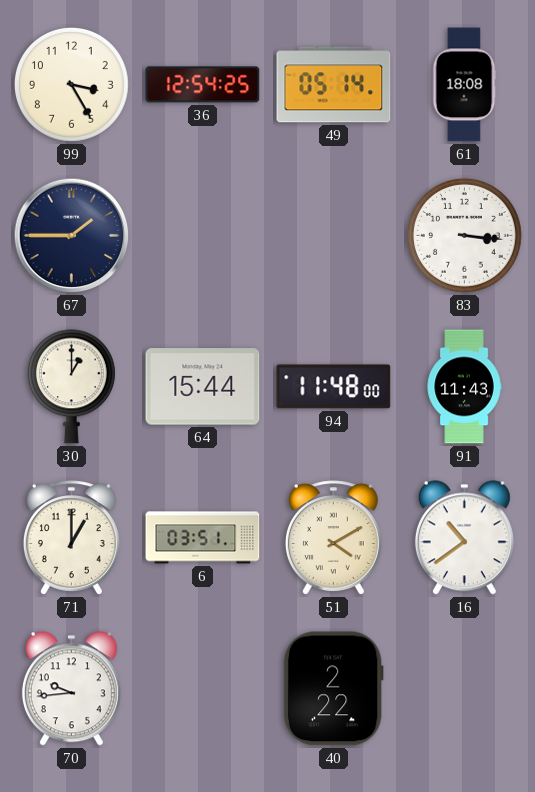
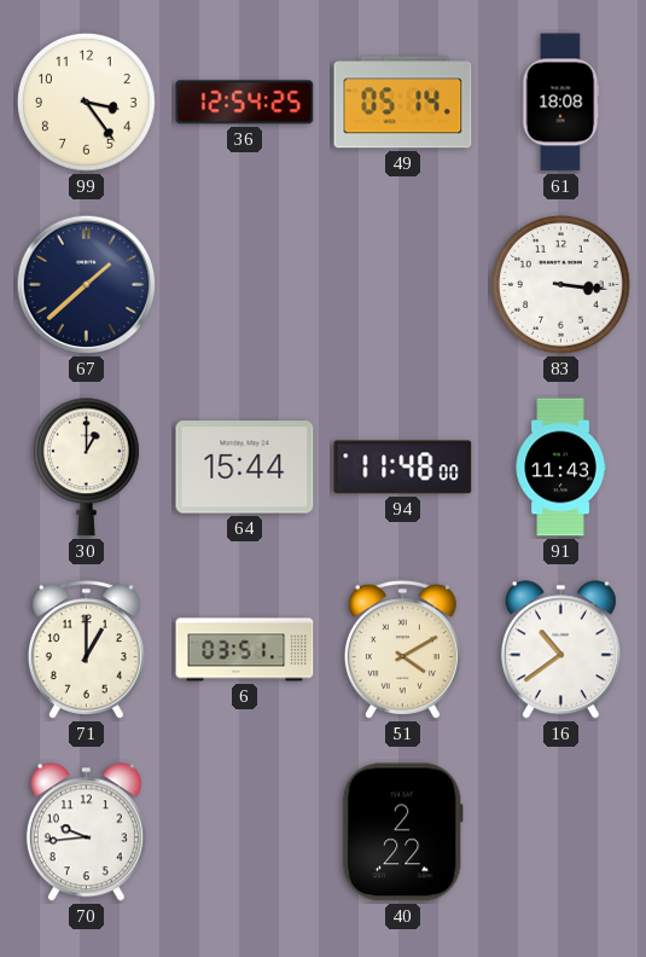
99: 3:25 -> 3:24 (86, 101)
67: 1:45 -> 1:38 (87, 285)
